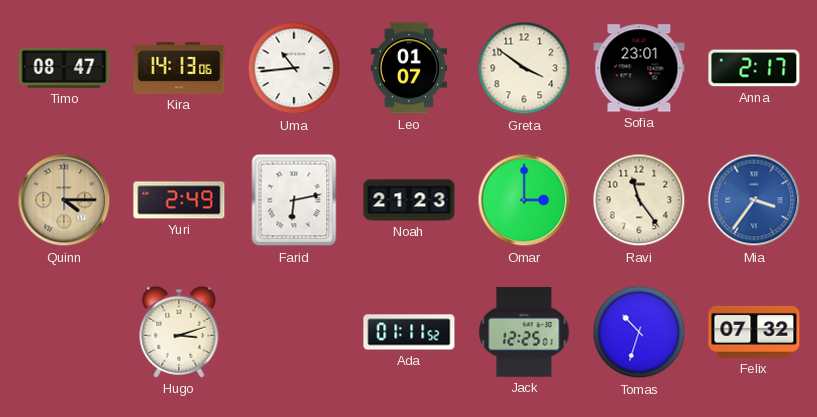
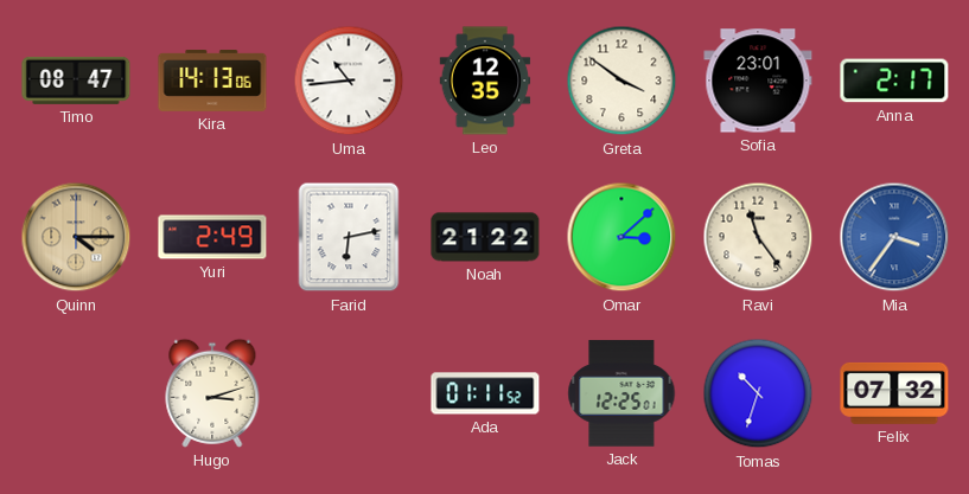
Leo: 01:07 -> 12:35 (485, 81)
Noah: 21:23 -> 21:22 (485, 237)
Omar: 3:00 -> 3:08 (621, 237)
